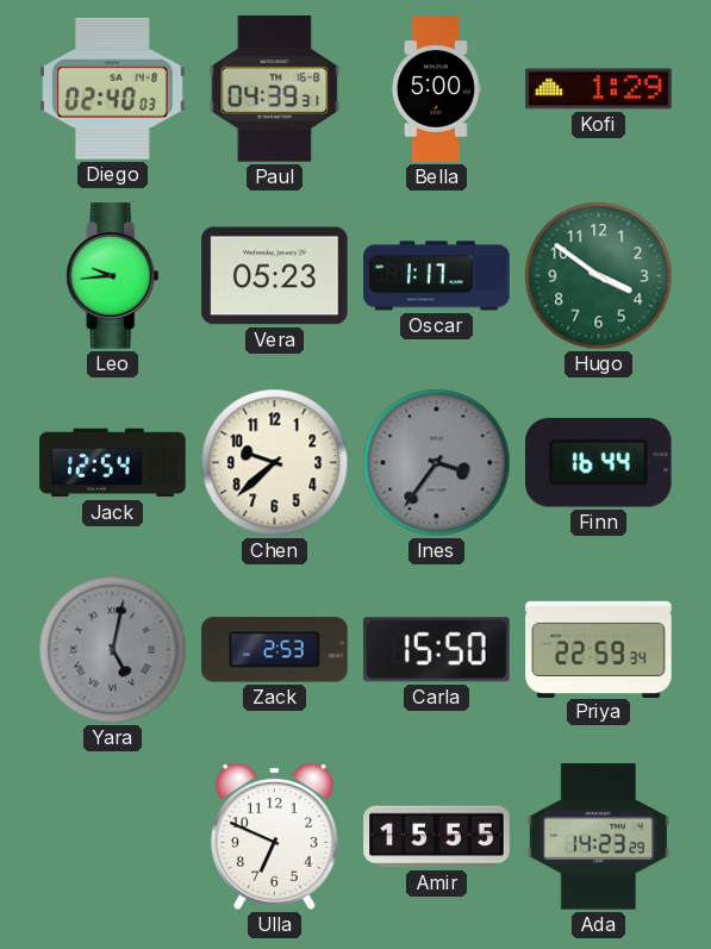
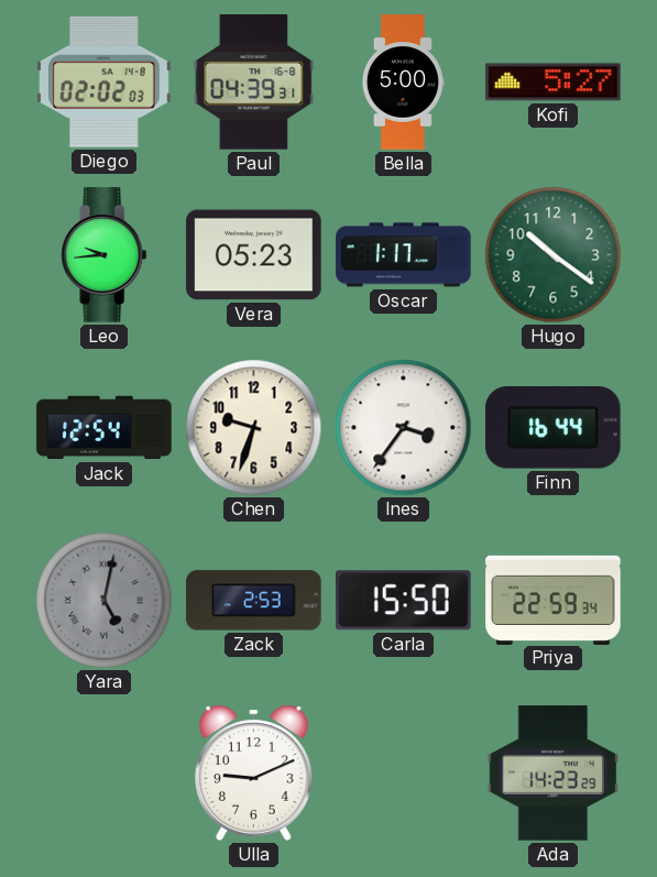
Diego: 02:40 -> 02:02 (105, 81)
Kofi: 1:29 -> 5:27 (554, 83)
Hugo: 3:51 -> 10:21 (554, 255)
Chen: 9:38 -> 9:33 (254, 428)
Ines dial: grey -> white (404, 428)
Ulla: 6:49 -> 9:11 (254, 772)
Amir: 15:55 -> none (437, 837)
